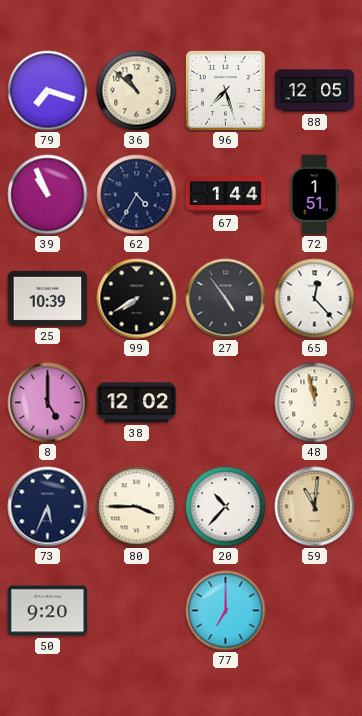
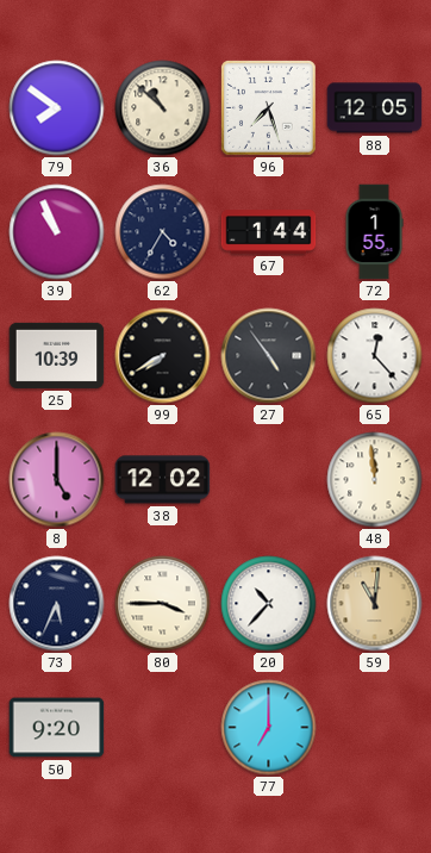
79: 7:18 -> 7:51 (57, 108)
72: 1:51 -> 1:55 (374, 232)
48: 11:58 -> 11:59 (375, 480)
